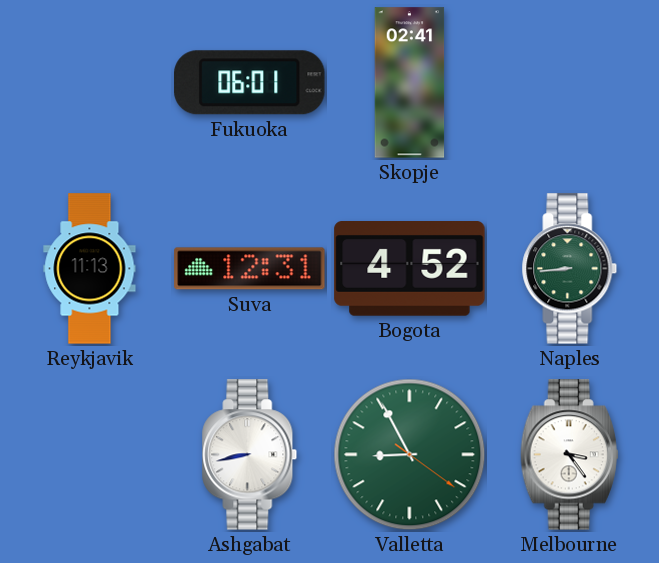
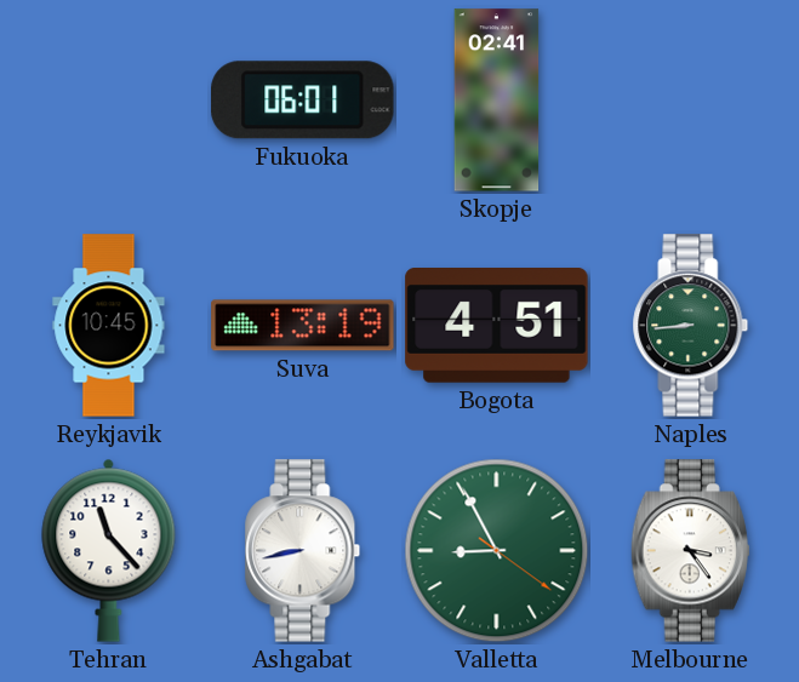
Reykjavik: 11:13 -> 10:45 (109, 326)
Suva: 12:31 -> 13:19 (303, 326)
Bogota: 4:52 -> 4:51 (497, 326)
Tehran: none -> 11:23 (109, 550)
